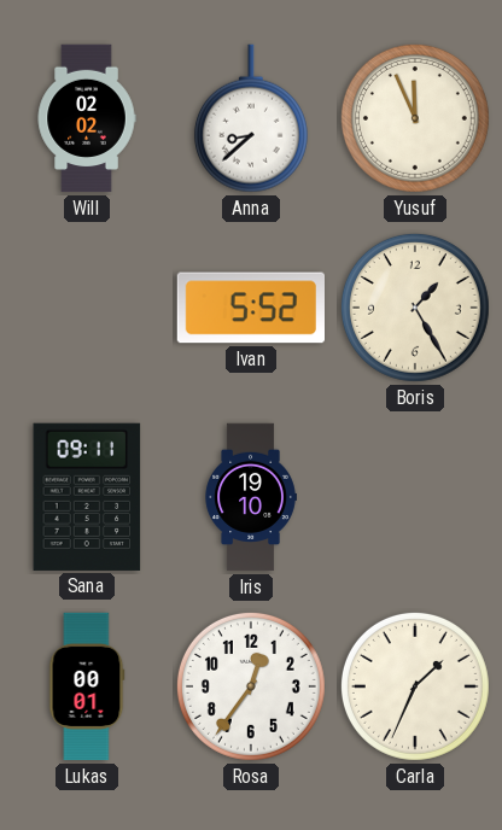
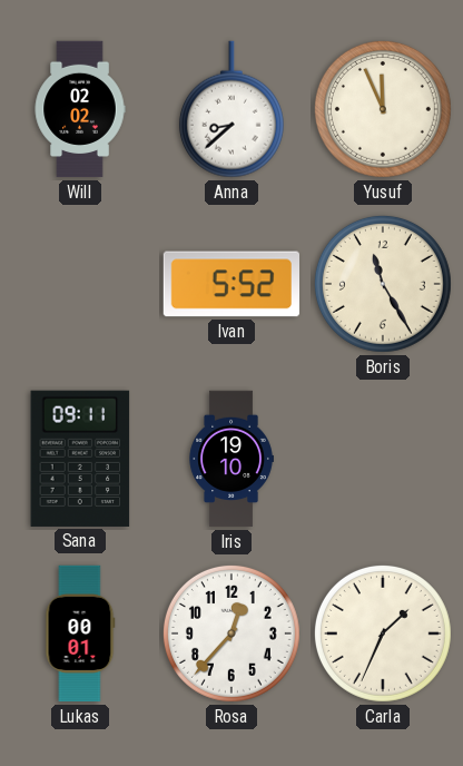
Boris: 1:25 -> 11:25 (383, 284)
Rosa: 12:36 -> 12:37 (231, 634)
